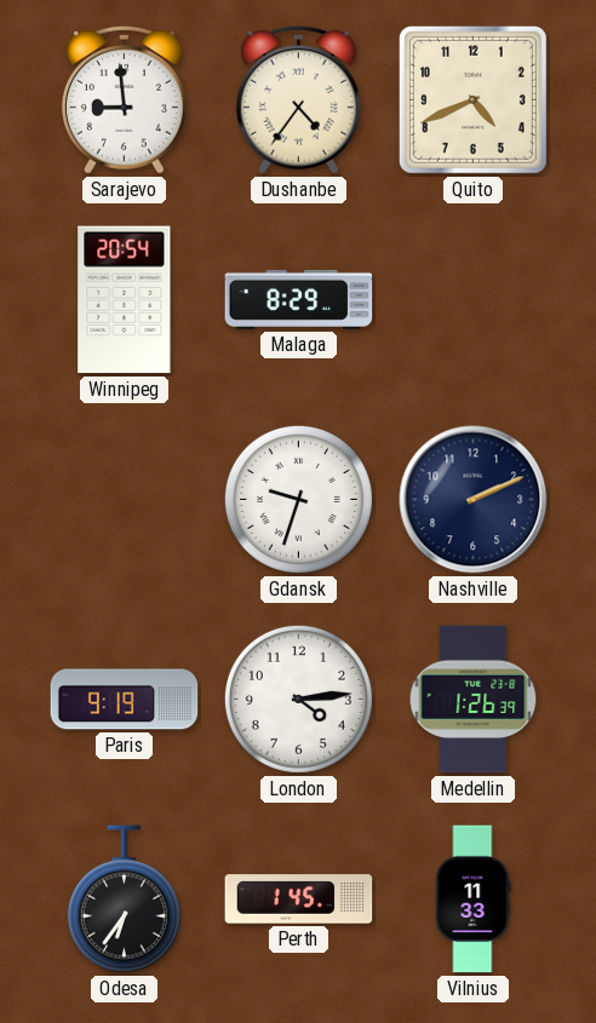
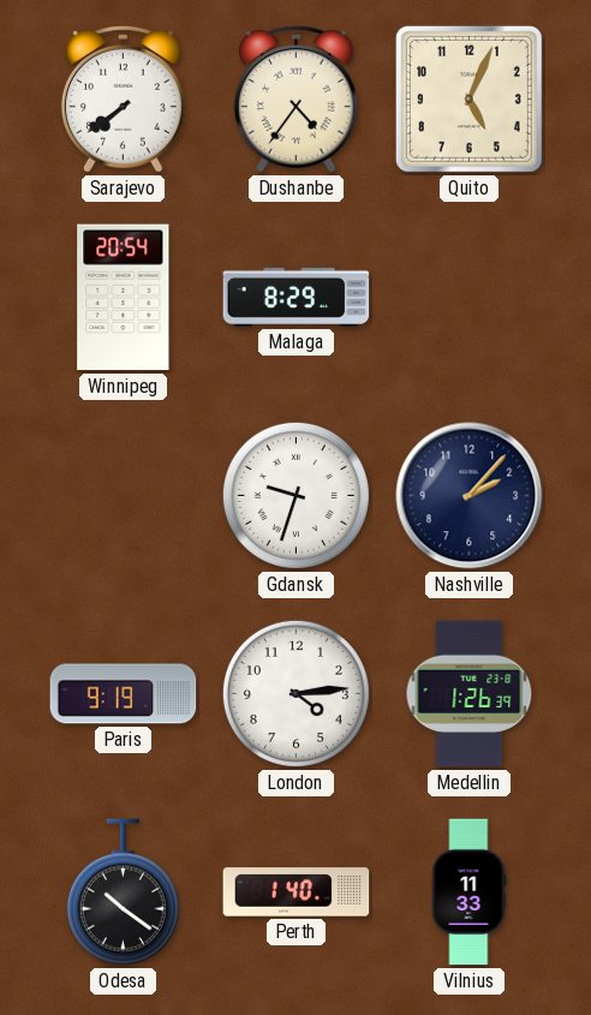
Sarajevo: 8:59 -> 7:39 (123, 98)
Quito: 4:41 -> 5:04 (468, 98)
Nashville: 2:11 -> 2:07 (470, 496)
Odesa: 6:36 -> 10:21 (123, 892)
Perth: 1:45 -> 1:40 (297, 892)
